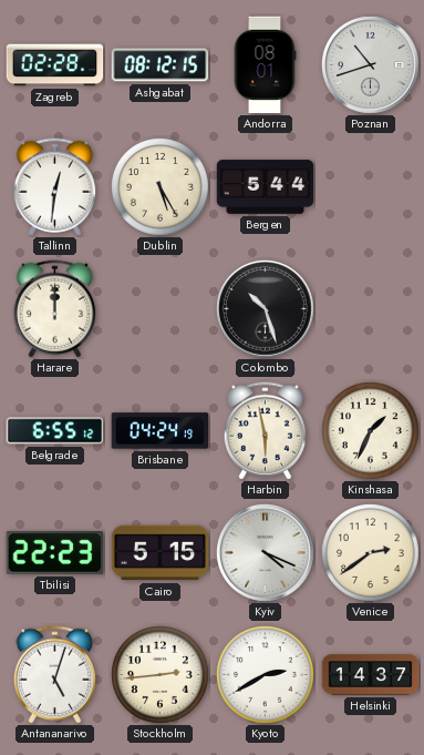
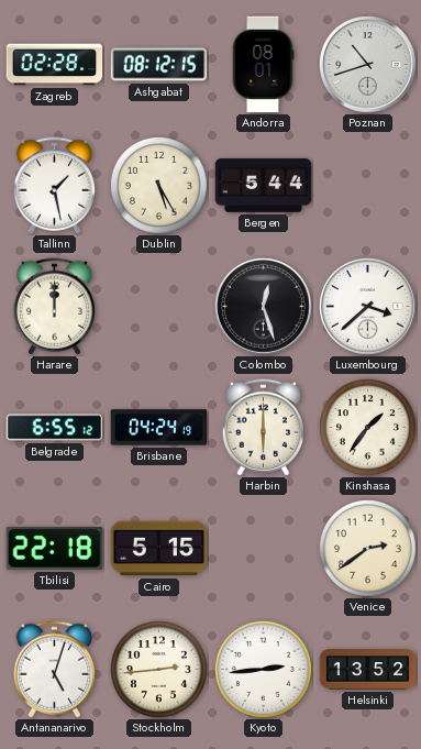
Tallinn: 12:31 -> 1:28 (54, 186)
Colombo: 10:27 -> 12:27 (264, 307)
Luxembourg: none -> 3:38 (368, 307)
Harbin: 5:58 -> 6:00 (263, 428)
Kinshasa: 1:34 -> 1:36 (368, 428)
Tbilisi: 22:23 -> 22:18 (55, 548)
Kyiv: 4:19 -> none (266, 553)
Kyoto: 2:40 -> 2:44 (264, 670)
Helsinki: 14:37 -> 13:52 (368, 670)
